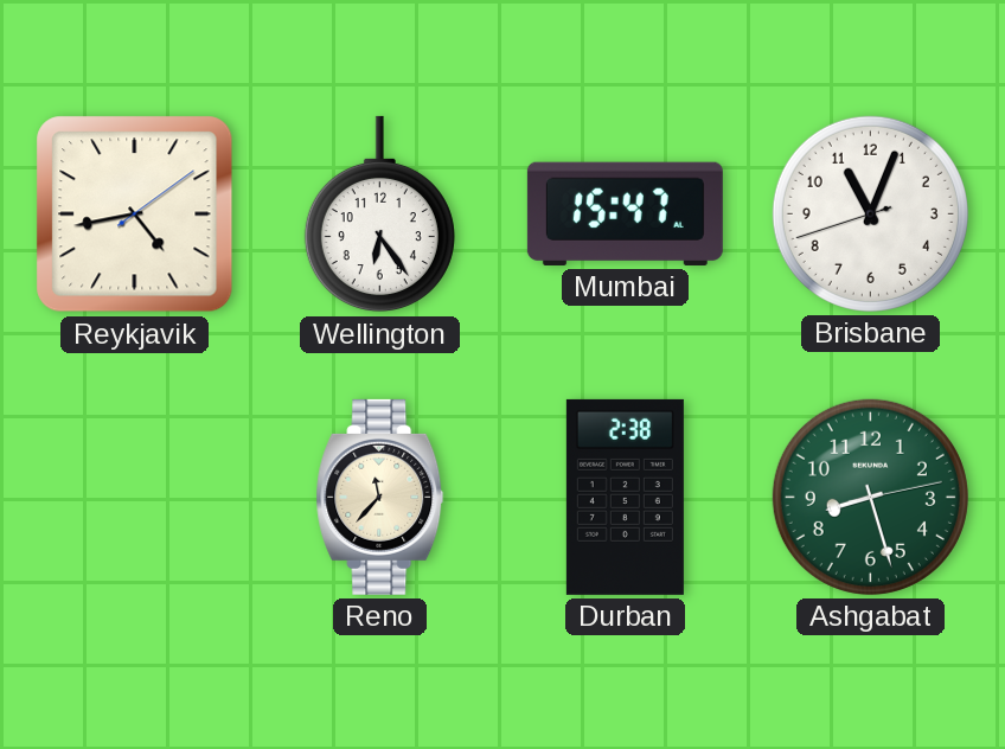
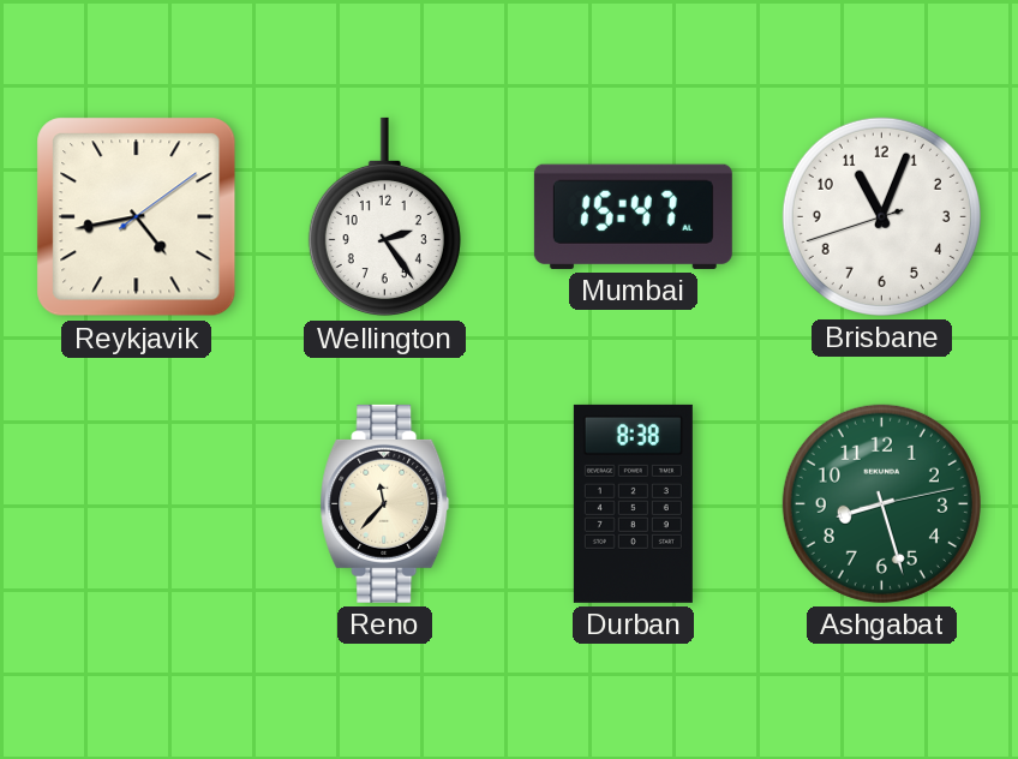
Wellington: 6:24 -> 2:24 (384, 217)
Durban: 2:38 -> 8:38 (633, 503)
